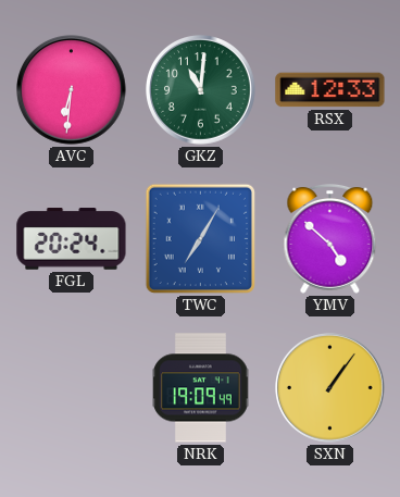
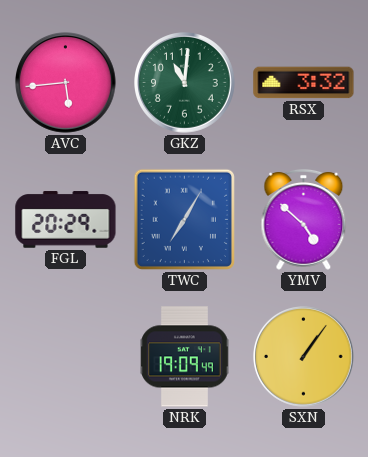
AVC: 6:31 -> 5:44 (66, 83)
RSX: 12:33 -> 3:32 (304, 83)
FGL: 20:24 -> 20:29 (66, 220)
